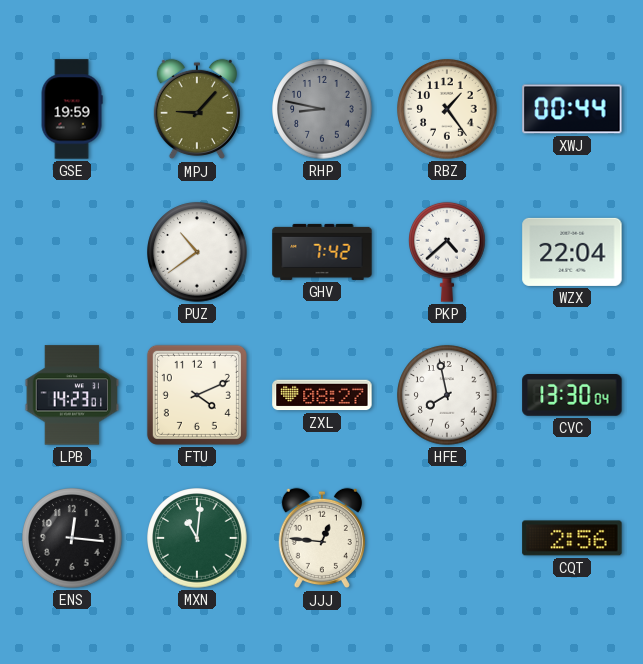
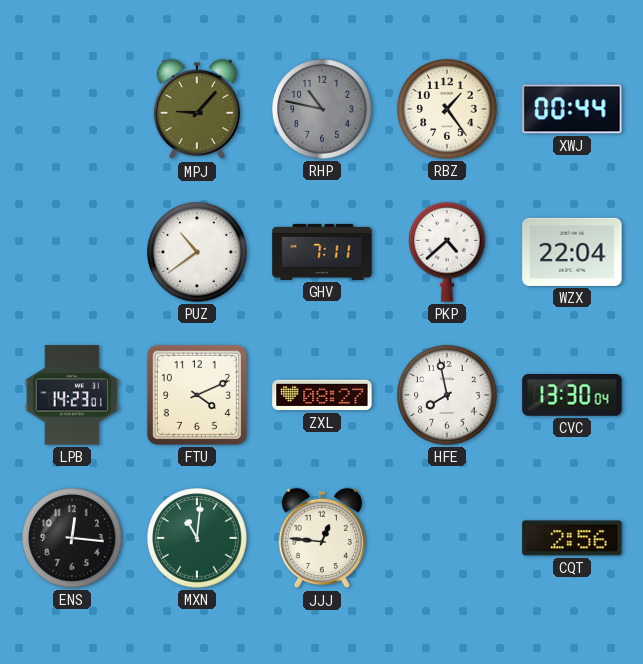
GSE: 19:59 -> none (72, 109)
RHP: 8:47 -> 10:47 (322, 109)
GHV: 7:42 -> 7:11 (322, 252)
